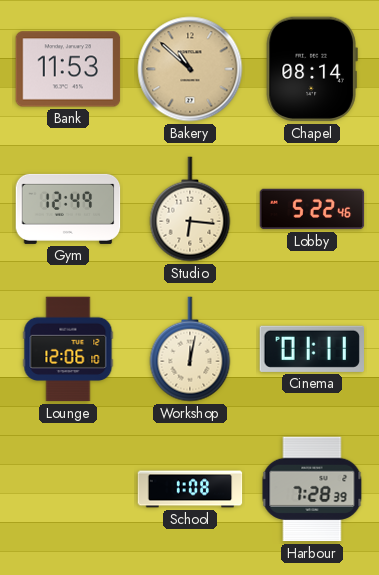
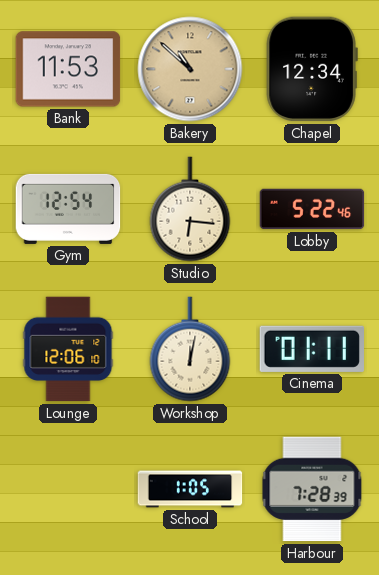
Chapel: 08:14 -> 12:34 (312, 69)
Gym: 12:49 -> 12:54 (68, 209)
School: 1:08 -> 1:05 (190, 489)
